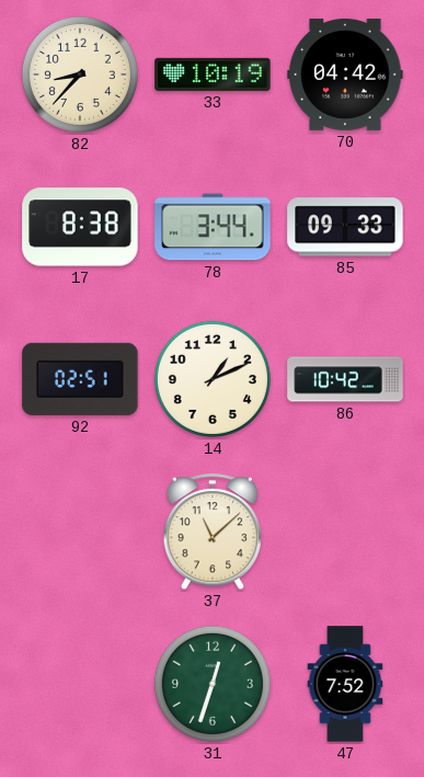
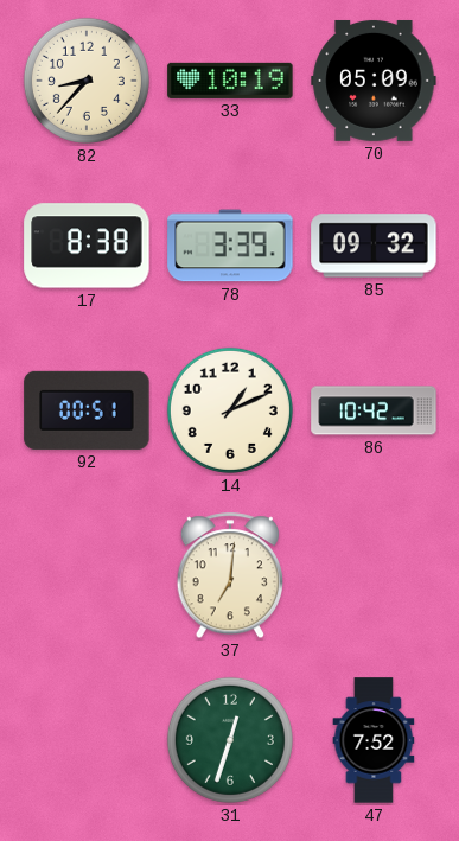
70: 04:42 -> 05:09 (374, 81)
78: 3:44 -> 3:39 (230, 246)
85: 09:33 -> 09:32 (374, 246)
92: 02:51 -> 00:51 (87, 410)
37: 11:08 -> 7:01 (229, 576)
